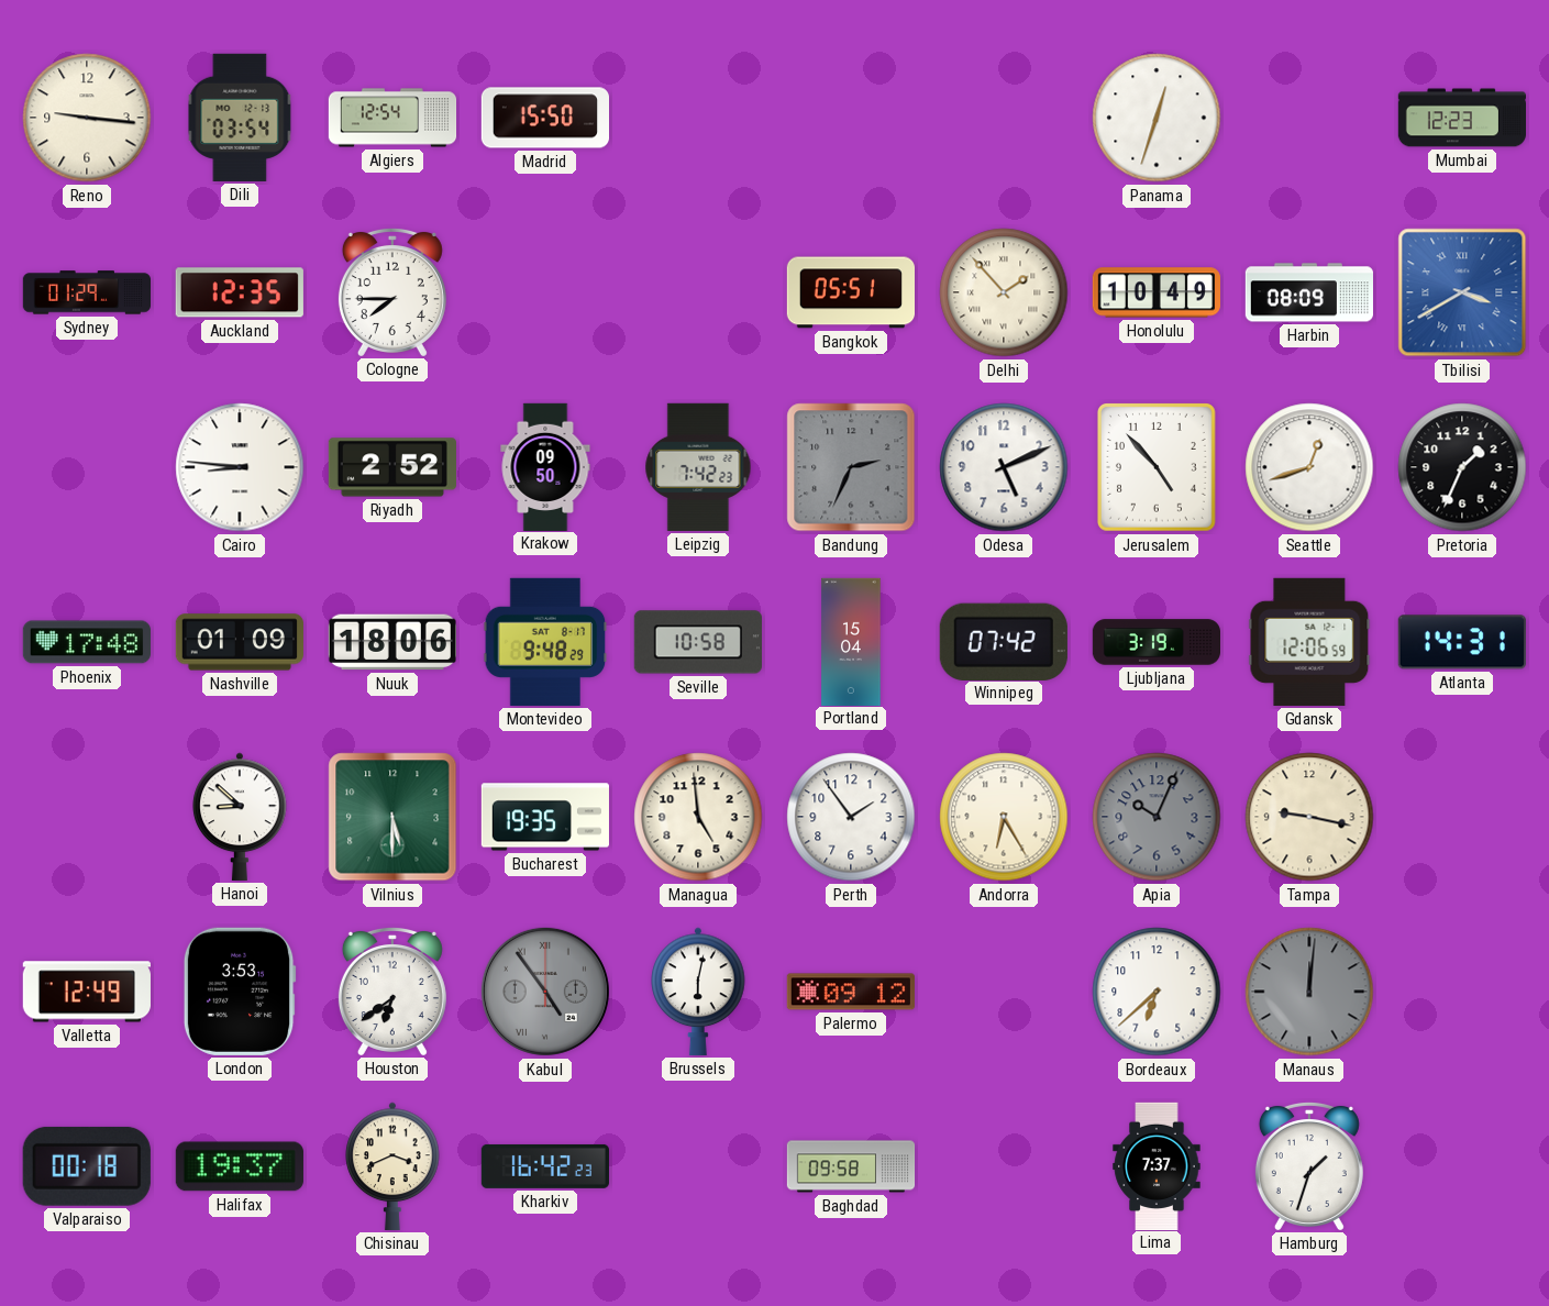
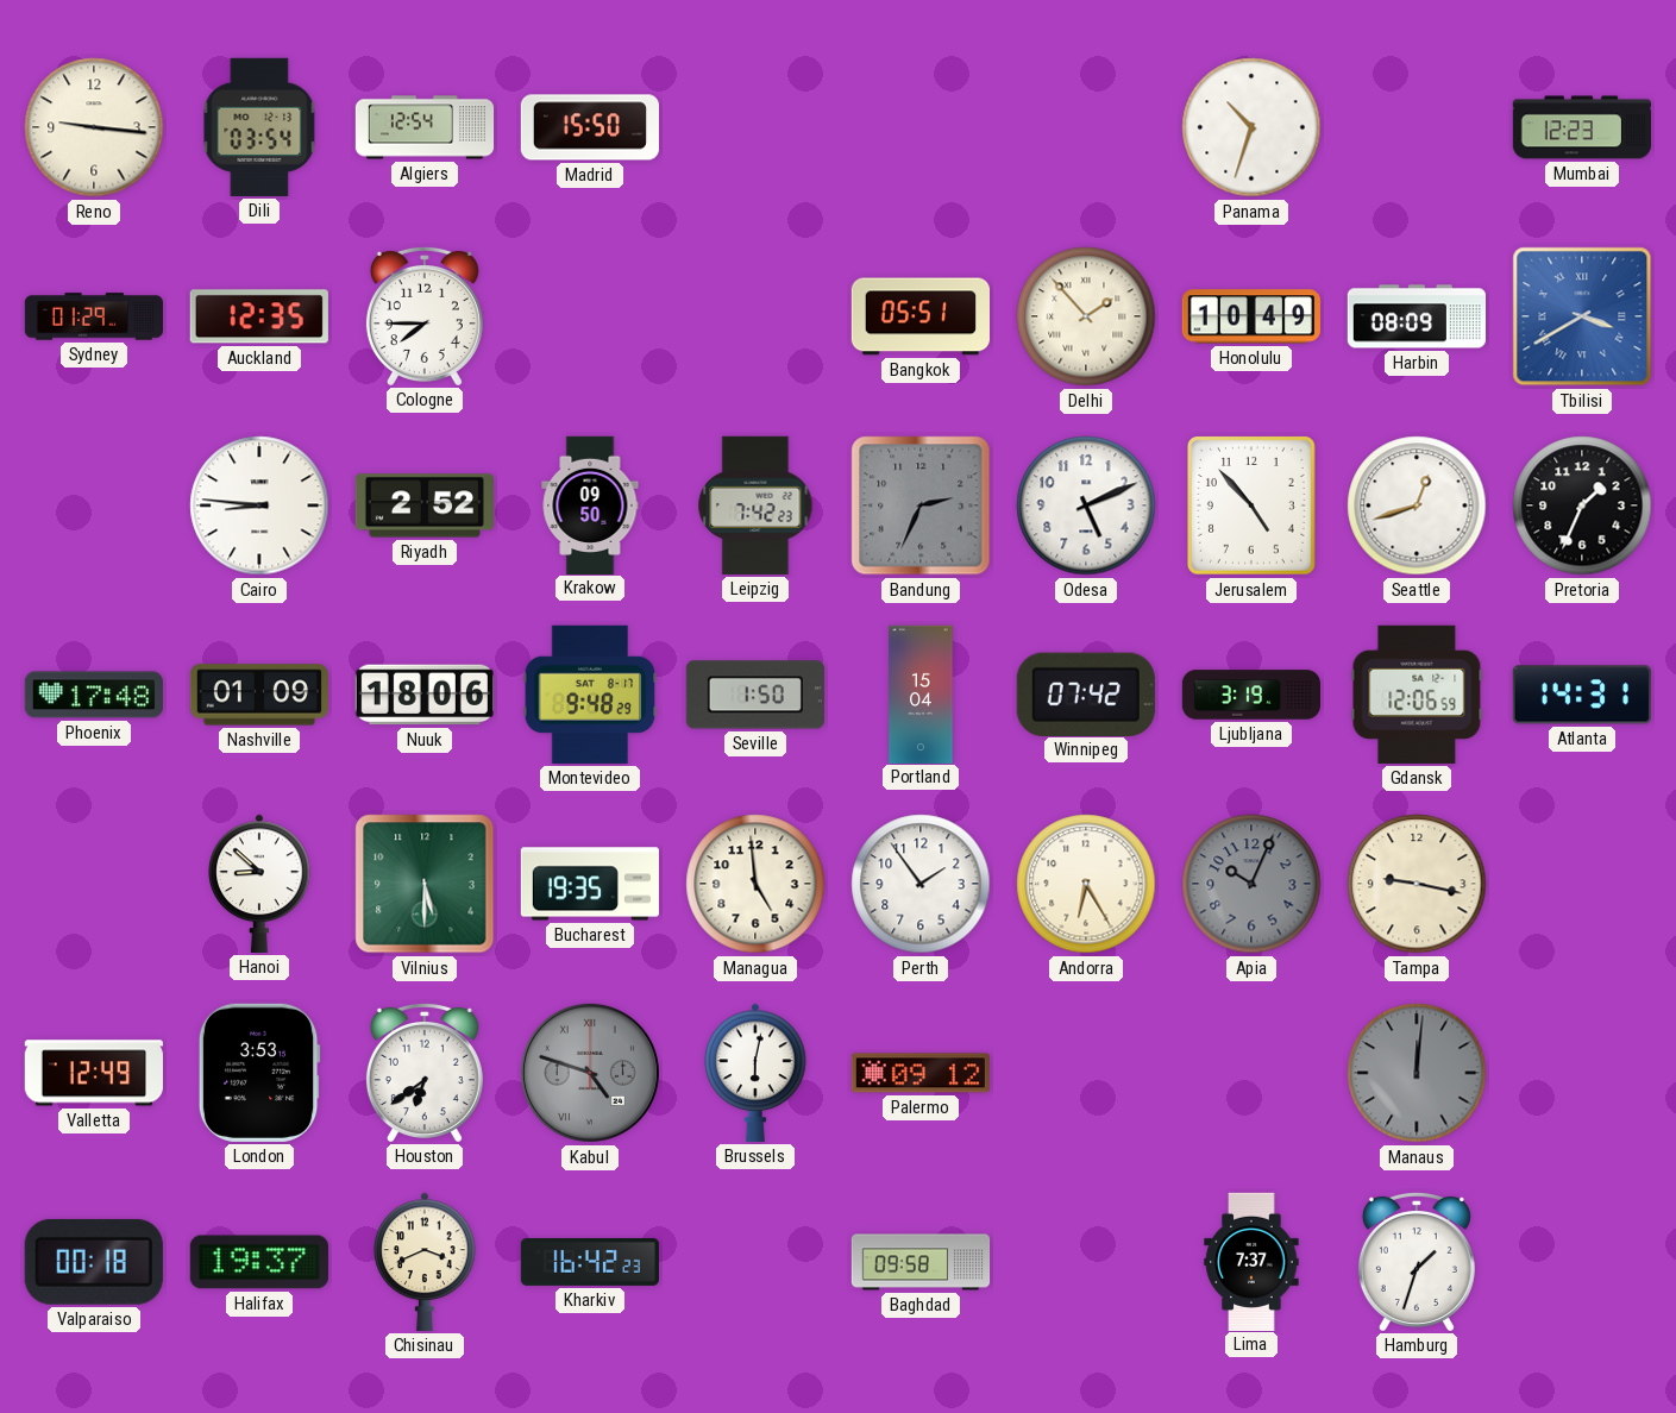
Panama: 12:33 -> 10:33 (1251, 127)
Seville: 10:58 -> 1:50 (755, 695)
Kabul: 4:54 -> 4:48 (590, 1073)
Bordeaux: 6:38 -> none (1157, 992)
